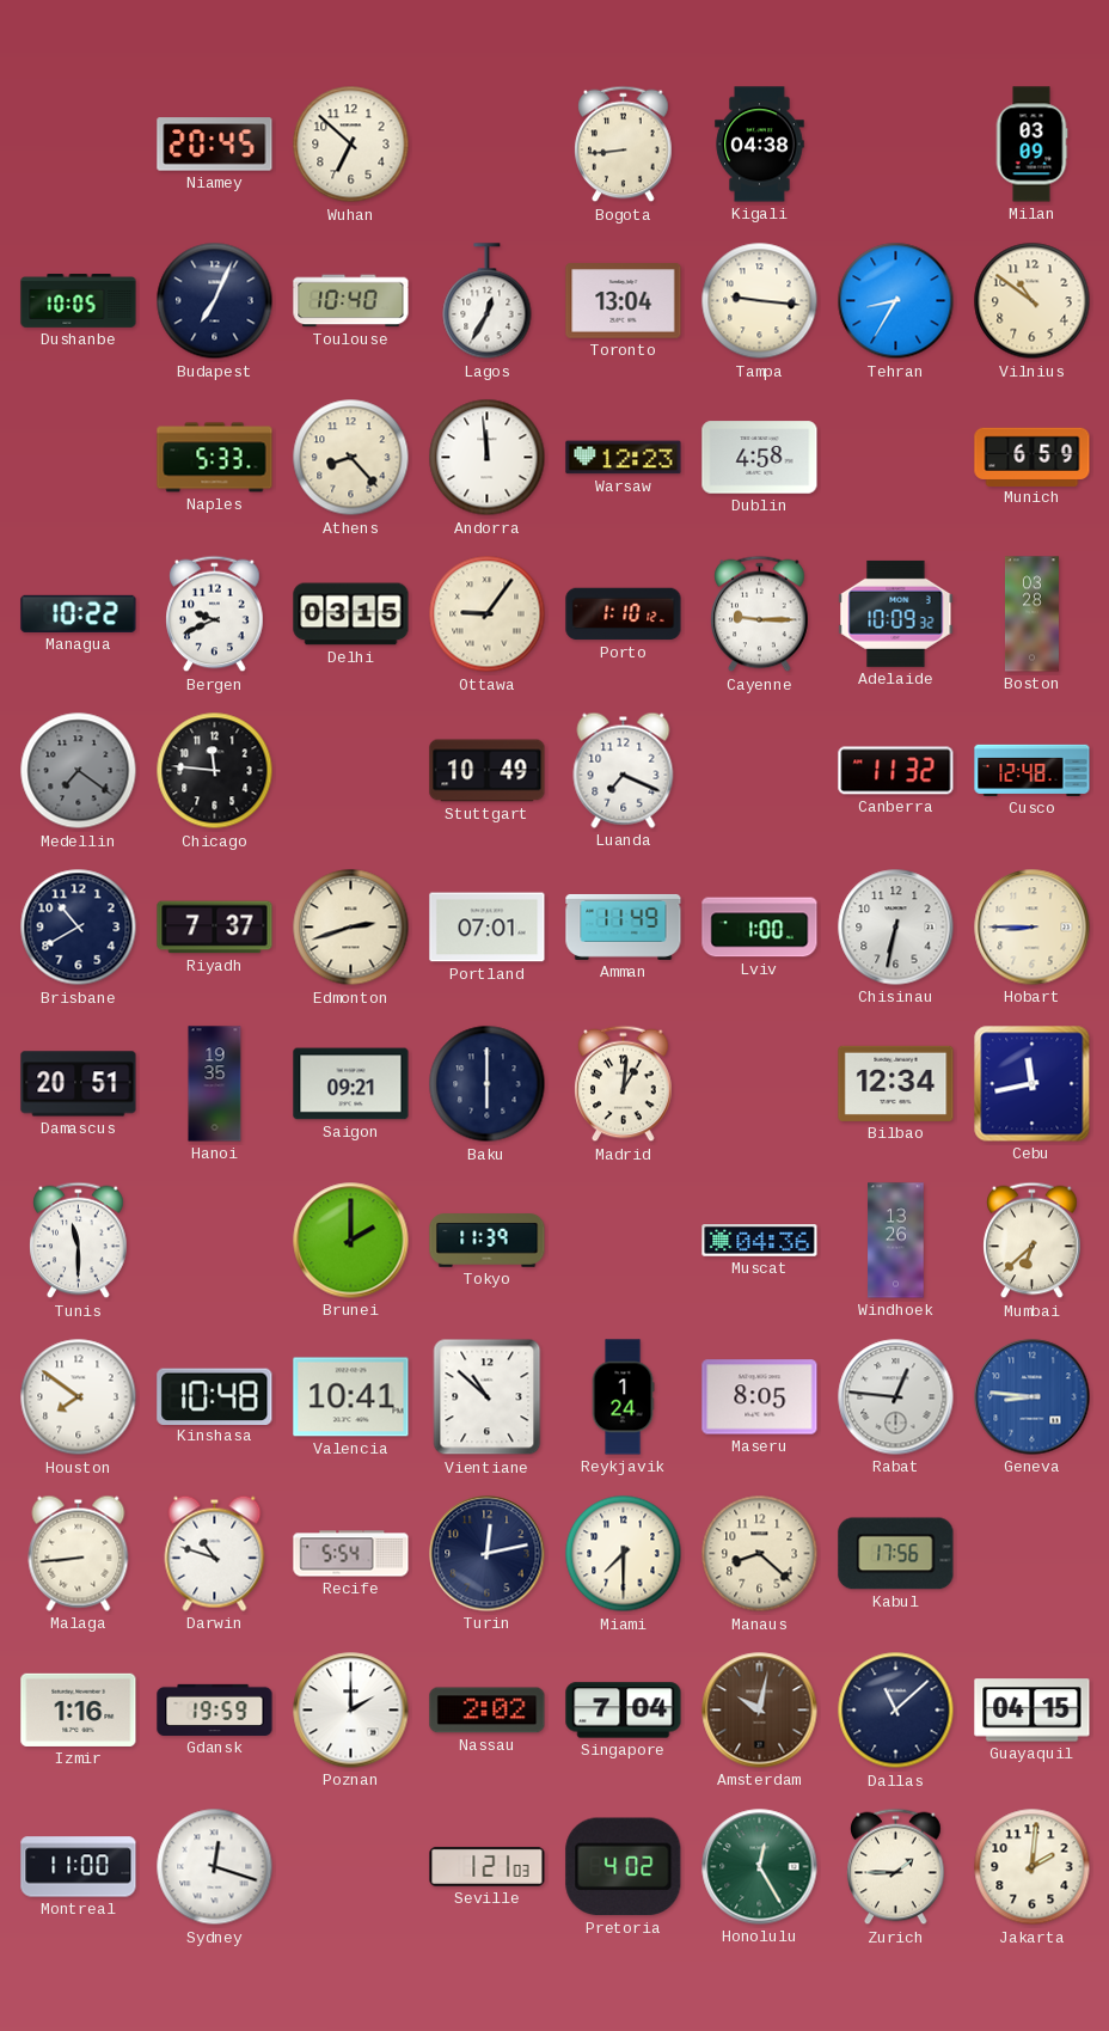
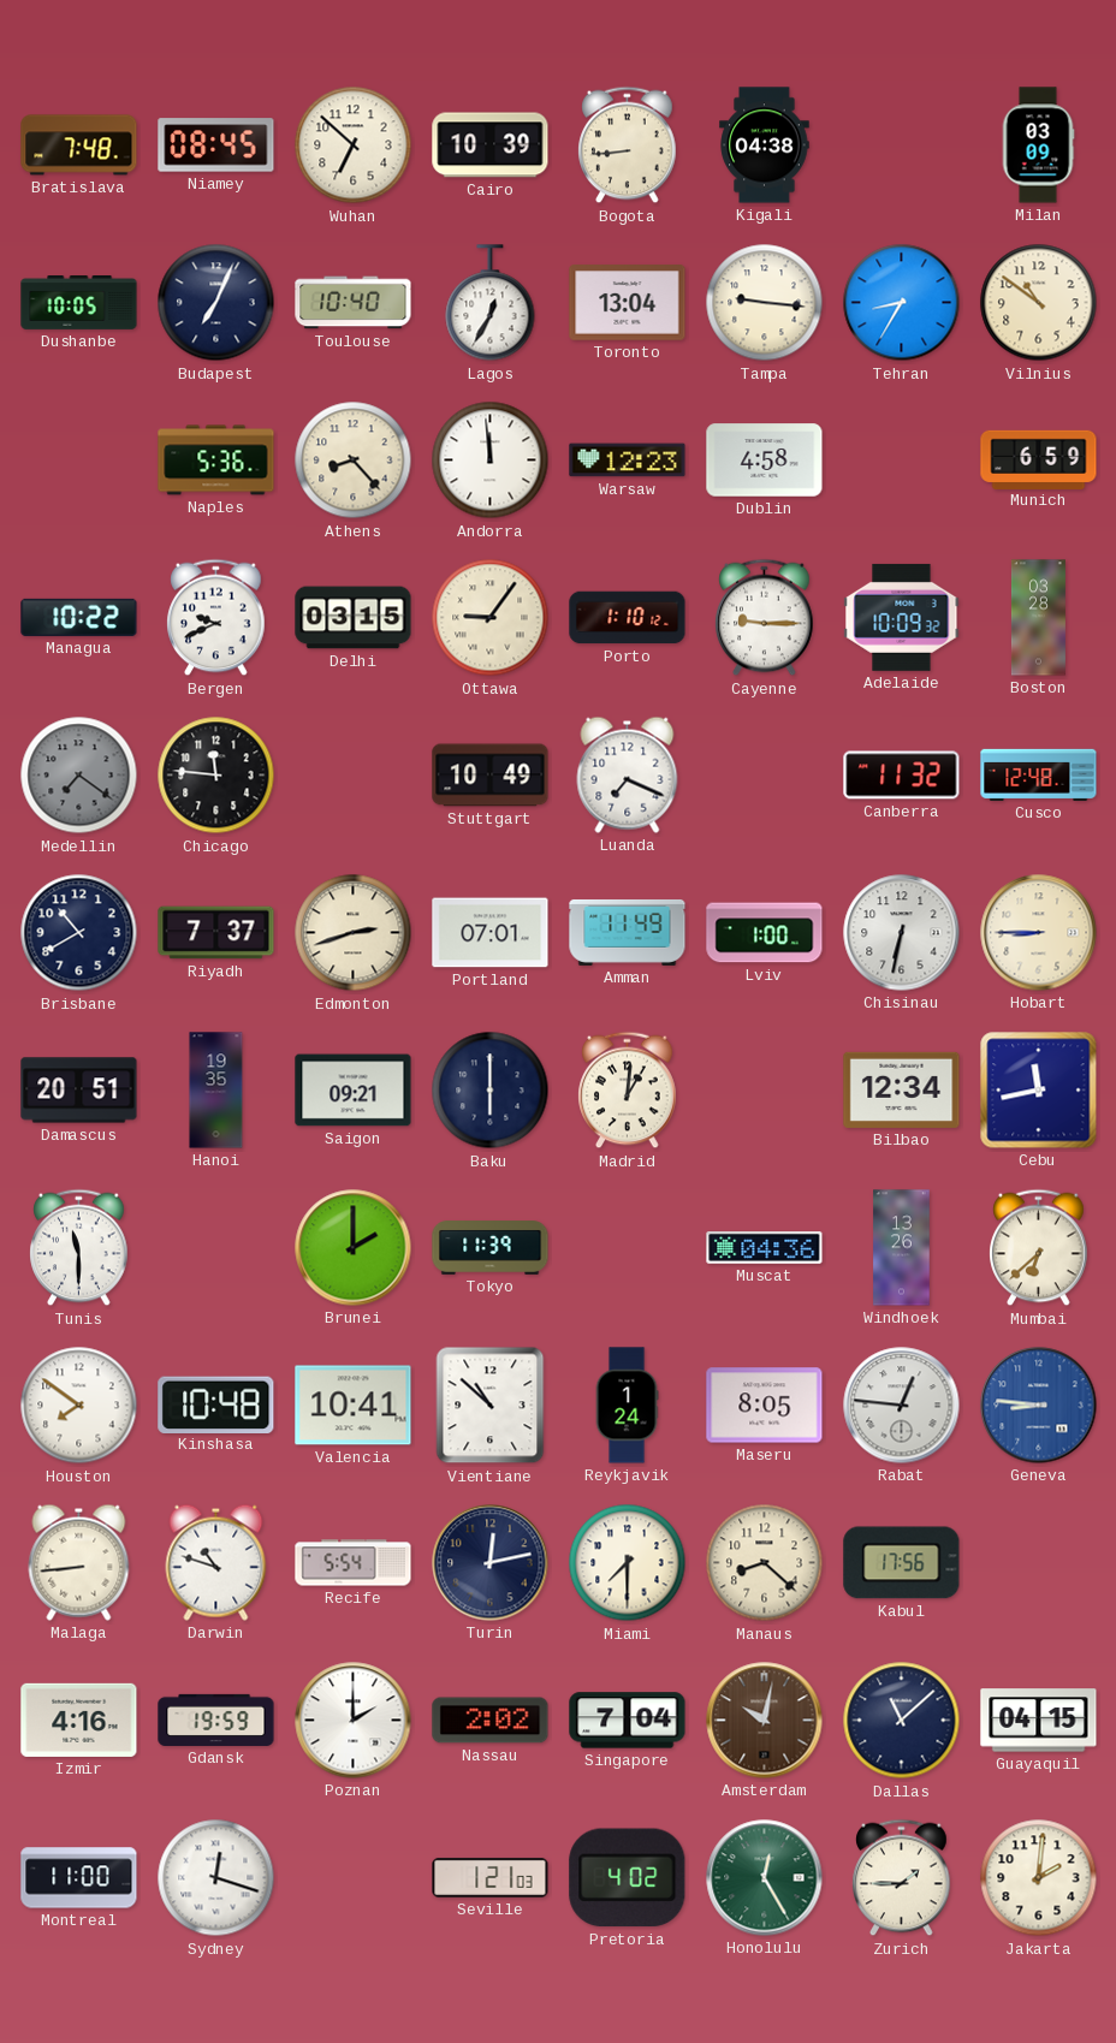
Bratislava: none -> 7:48 (79, 145)
Niamey: 20:45 -> 08:45 (216, 145)
Cairo: none -> 10:39 (491, 145)
Naples: 5:33 -> 5:36 (216, 461)
Izmir: 1:16 -> 4:16 (79, 1720)
